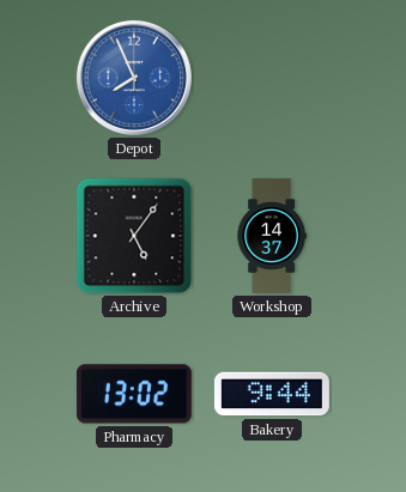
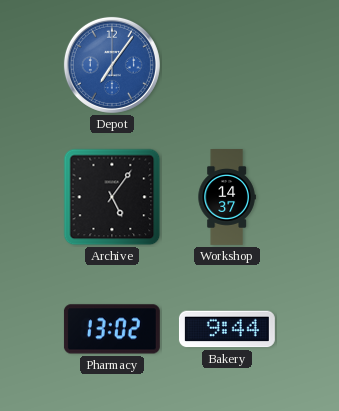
Depot: 7:56 -> 7:06 (112, 65)
